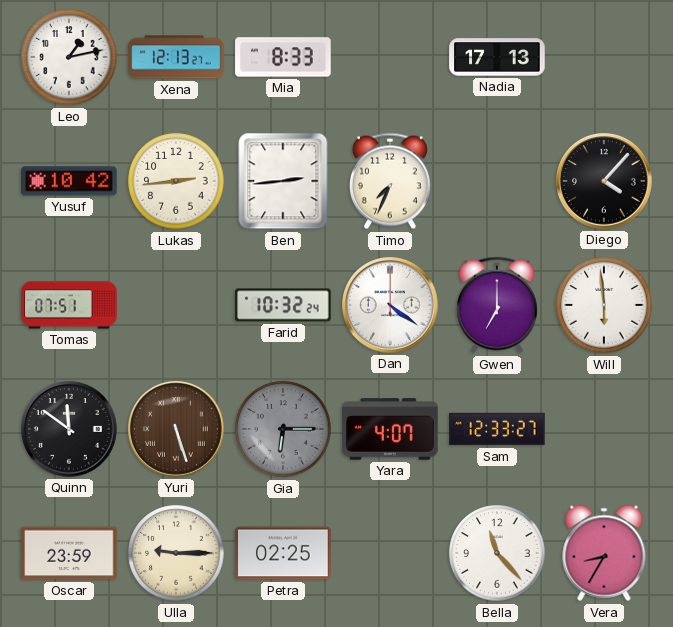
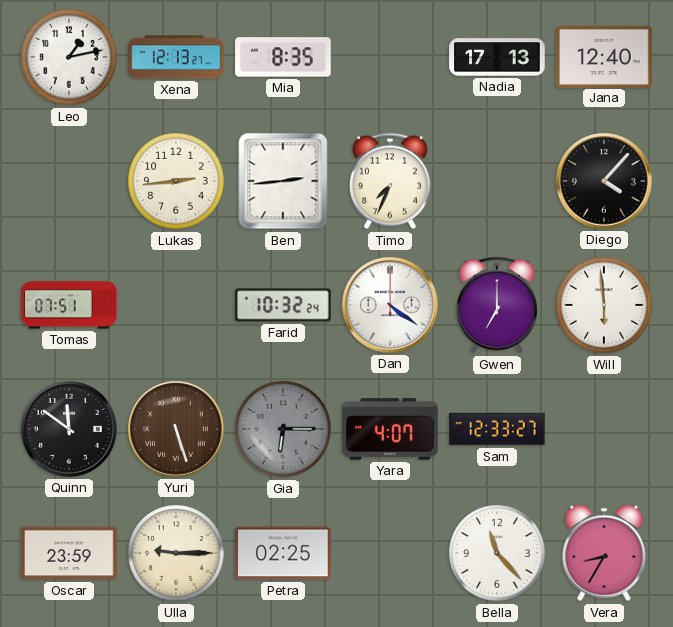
Mia: 8:33 -> 8:35 (283, 57)
Jana: none -> 12:40 (604, 56)
Yusuf: 10:42 -> none (69, 181)
